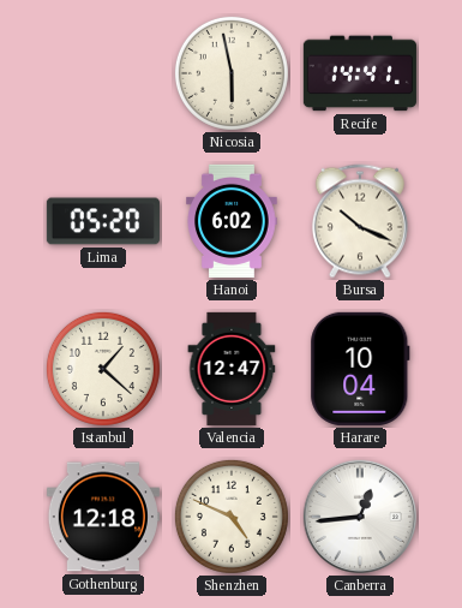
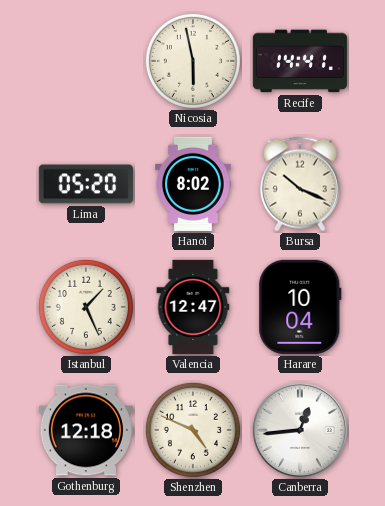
Hanoi: 6:02 -> 8:02 (194, 184)
Istanbul: 1:22 -> 1:26 (86, 307)
